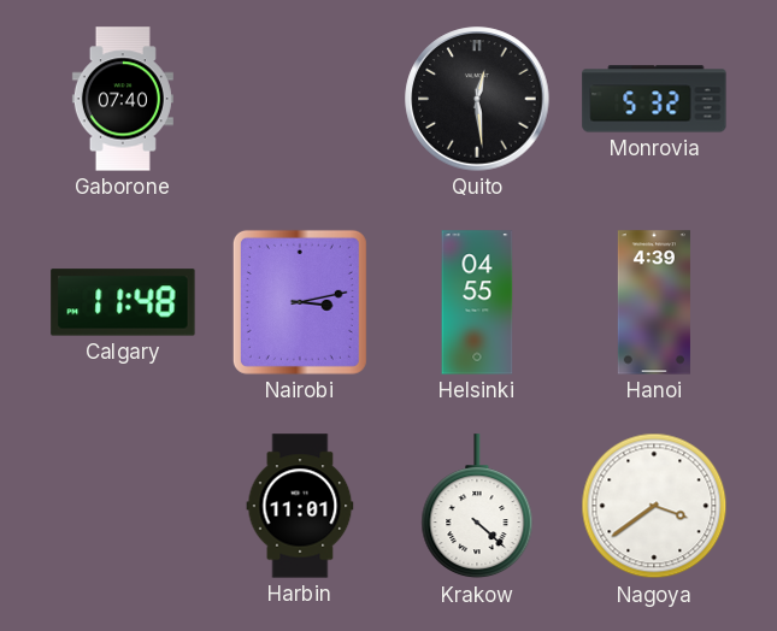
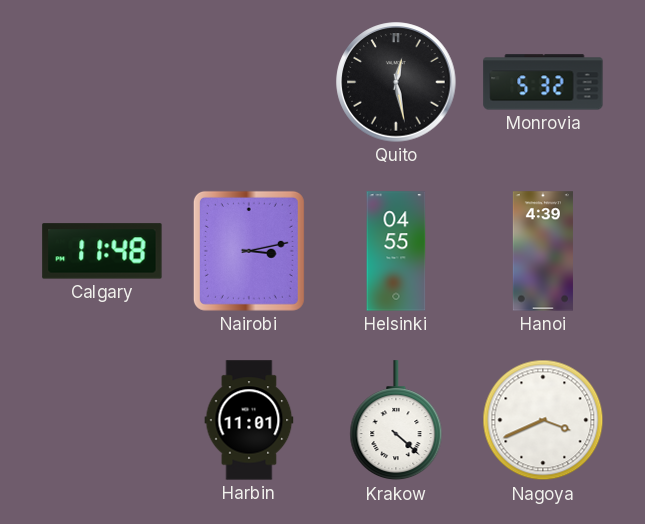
Gaborone: 07:40 -> none (123, 99)
Quito: 12:29 -> 12:28 (396, 82)
Nagoya: 3:39 -> 3:41 (543, 420)
